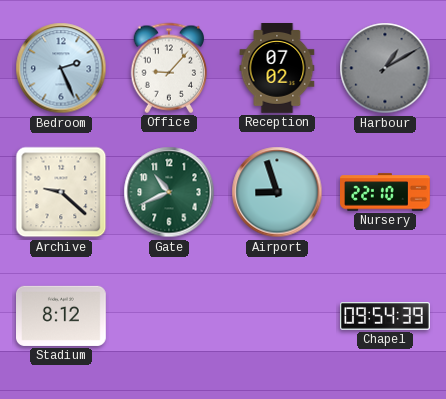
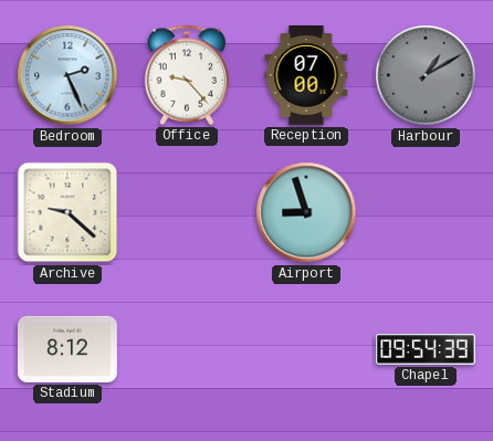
Office: 9:07 -> 9:23 (187, 75)
Reception: 07:02 -> 07:00 (306, 76)
Gate: 10:41 -> none (169, 192)
Nursery: 22:10 -> none (386, 192)
